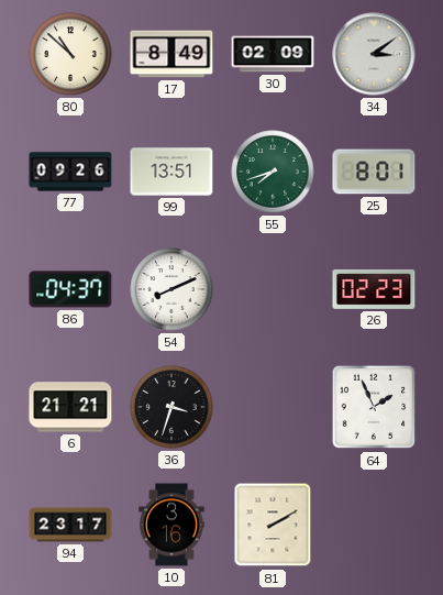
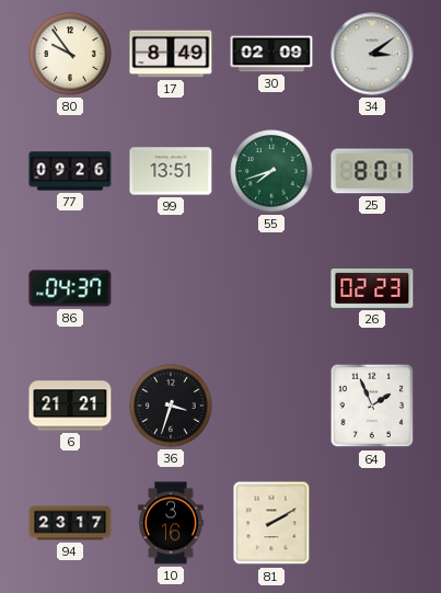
80: 10:52 -> 9:54 (70, 54)
54: 8:11 -> none (171, 289)
